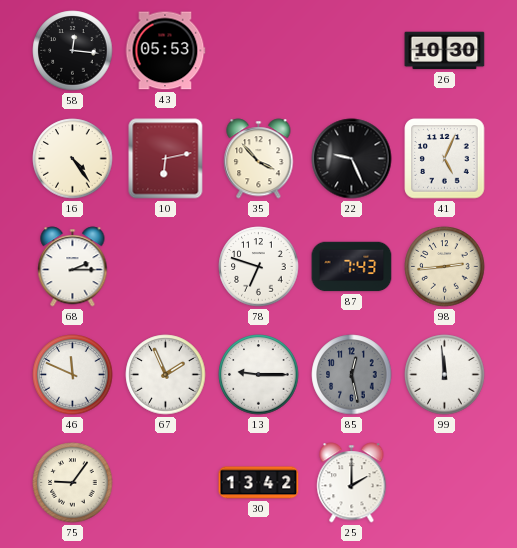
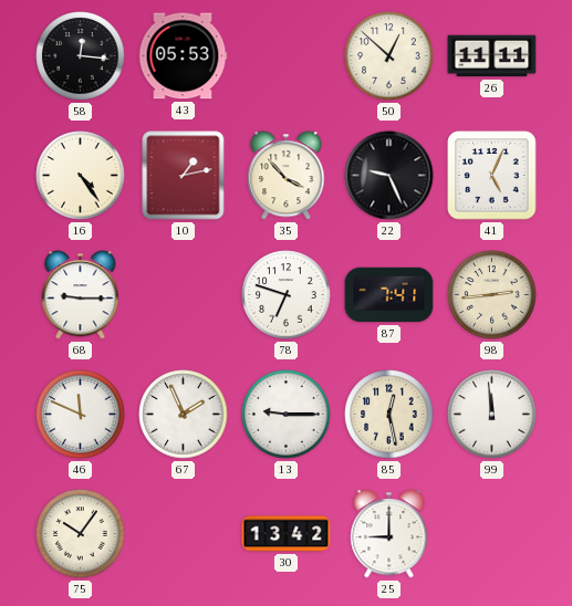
50: none -> 12:52 (389, 56)
26: 10:30 -> 11:11 (492, 56)
10: 6:13 -> 1:13 (184, 176)
68: 2:15 -> 9:15 (81, 295)
87: 7:43 -> 7:41 (389, 295)
85 dial: grey -> cream (389, 415)
75: 9:06 -> 10:06 (81, 534)
25: 2:00 -> 9:00 (389, 534)
